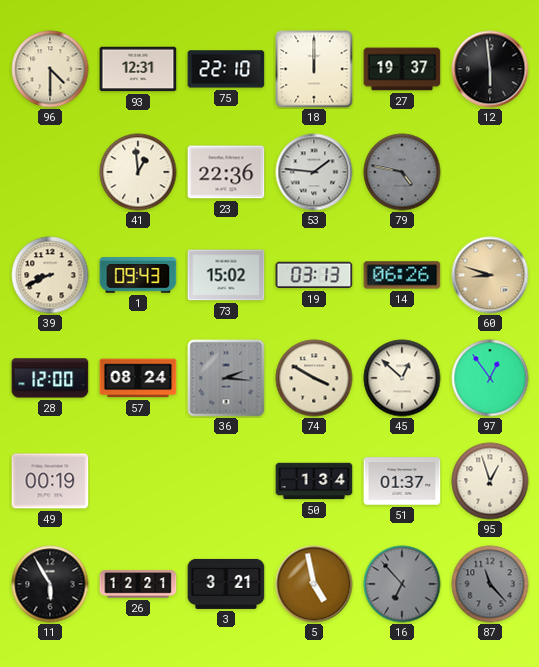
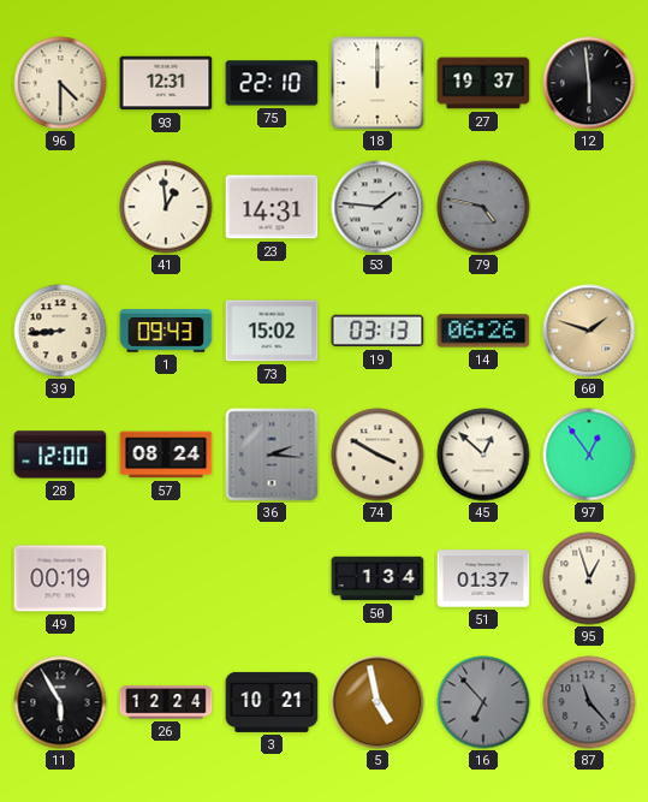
23: 22:36 -> 14:31 (272, 207)
39: 8:41 -> 8:44 (60, 331)
60: 8:48 -> 1:48 (589, 331)
26: 12:21 -> 12:24 (166, 702)
3: 3:21 -> 10:21 (272, 702)
